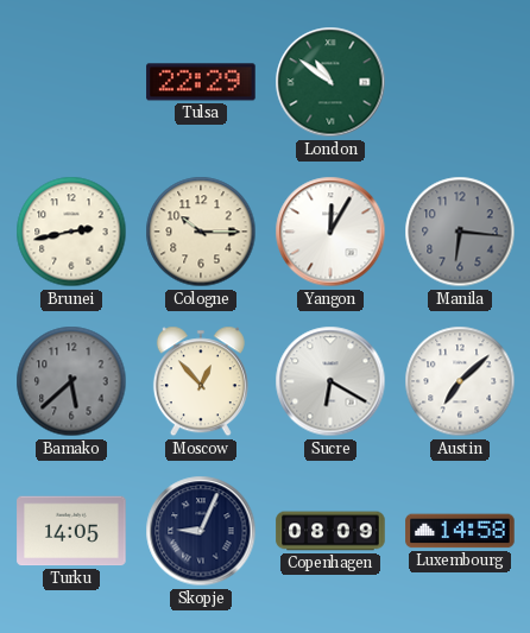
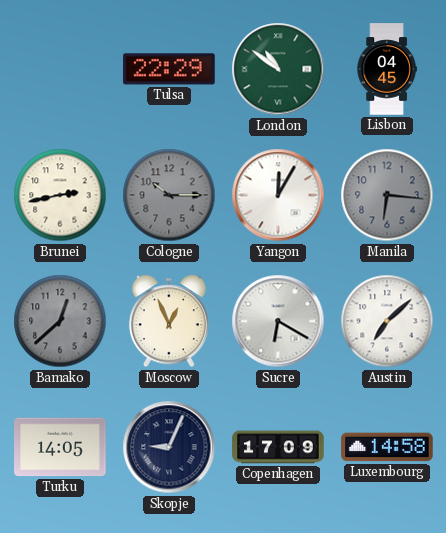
Lisbon: none -> 04:45 (387, 69)
Cologne dial: cream -> grey (169, 195)
Bamako: 5:38 -> 12:38 (60, 321)
Moscow: 12:53 -> 12:56 (169, 321)
Copenhagen: 08:09 -> 17:09 (278, 447)
